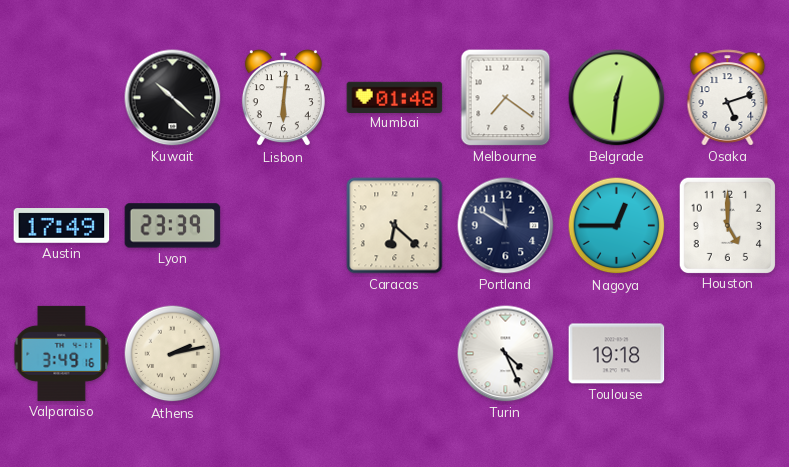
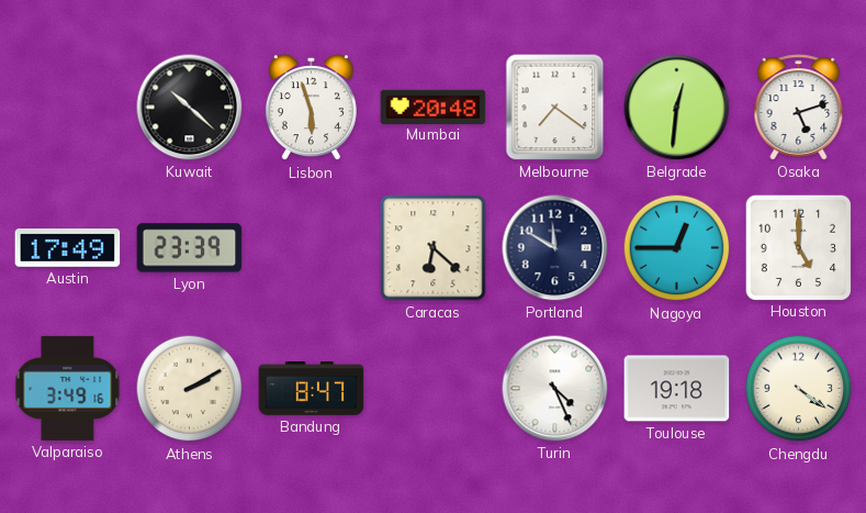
Lisbon: 6:01 -> 5:57 (311, 108)
Mumbai: 01:48 -> 20:48 (434, 107)
Athens: 2:13 -> 2:10 (190, 389)
Bandung: none -> 8:47 (312, 388)
Chengdu: none -> 4:21 (799, 389)
